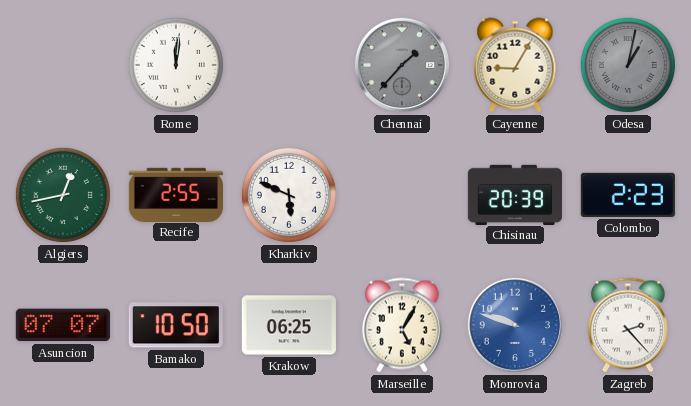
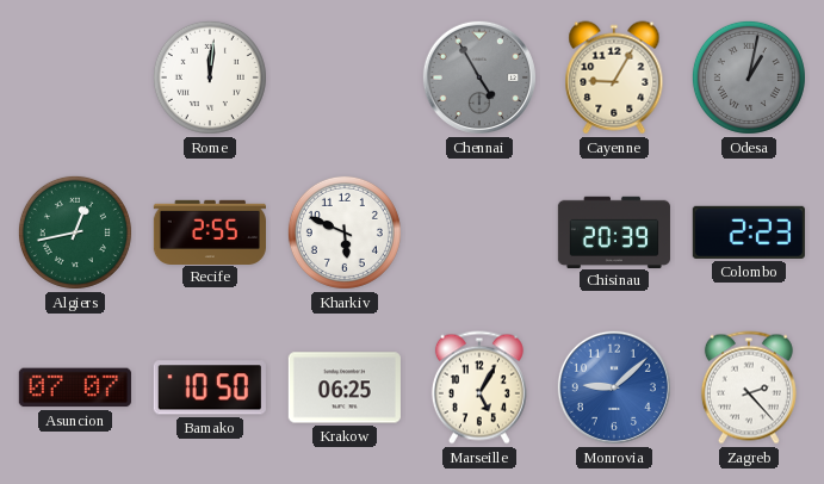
Chennai: 1:37 -> 4:55 (479, 77)
Monrovia: 9:48 -> 9:08 (614, 387)
